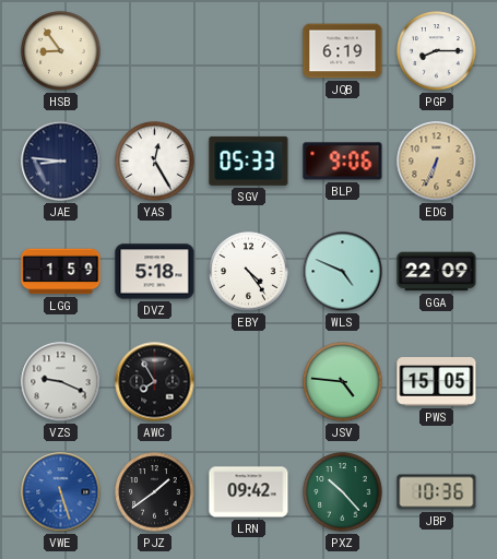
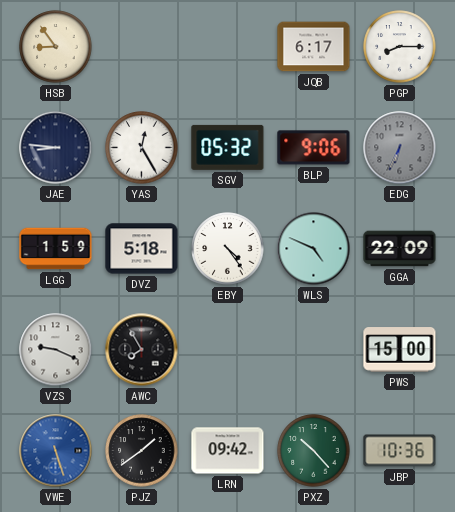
JQB: 6:19 -> 6:17 (314, 47)
SGV: 05:33 -> 05:32 (228, 147)
EDG dial: champagne -> grey (400, 148)
JSV: 4:46 -> none (343, 382)
PWS: 15:05 -> 15:00 (400, 350)
